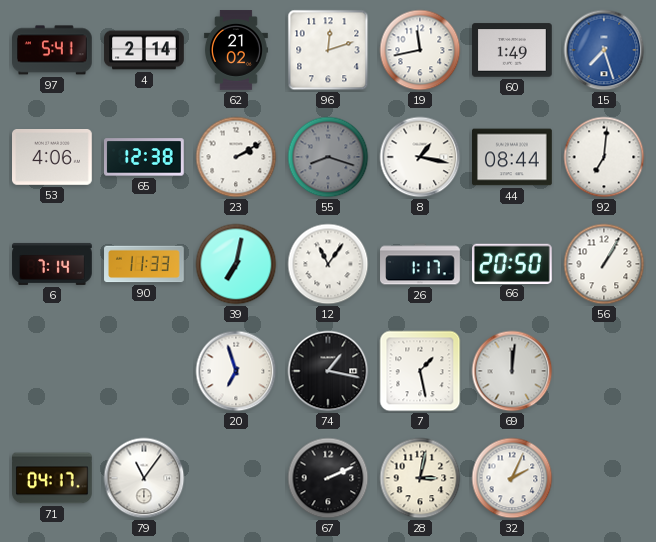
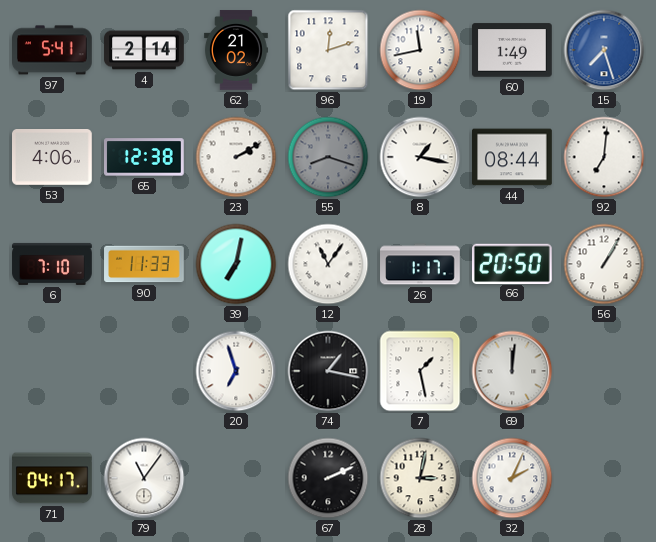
6: 7:14 -> 7:10 (52, 264)
